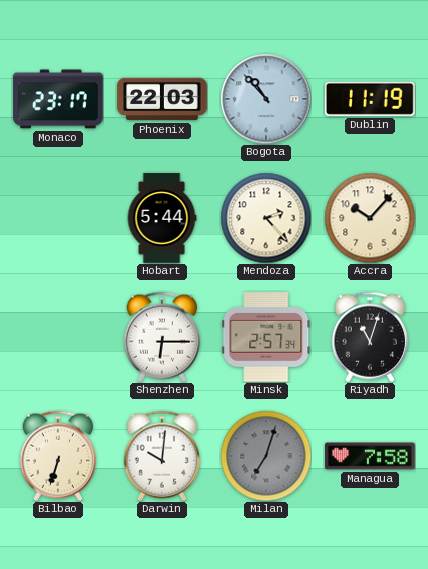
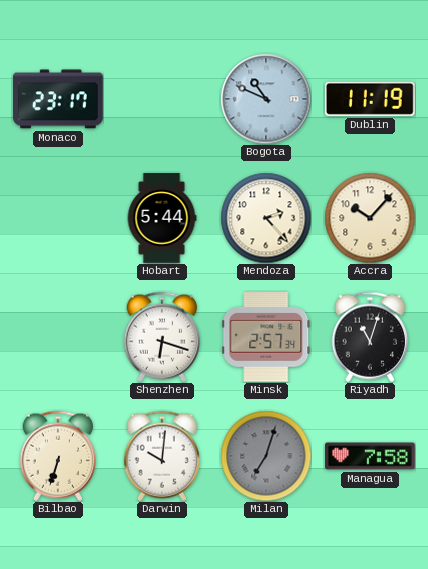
Phoenix: 22:03 -> none (162, 99)
Bogota: 10:53 -> 10:49 (266, 99)
Shenzhen: 6:15 -> 6:18 (161, 337)
